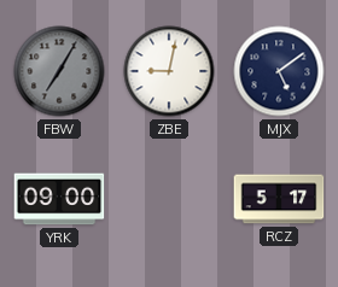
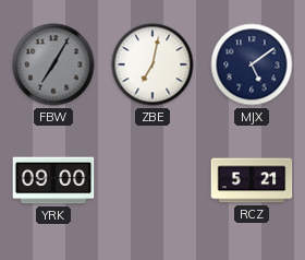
ZBE: 9:02 -> 7:02 (152, 64)
RCZ: 5:17 -> 5:21 (252, 180)
